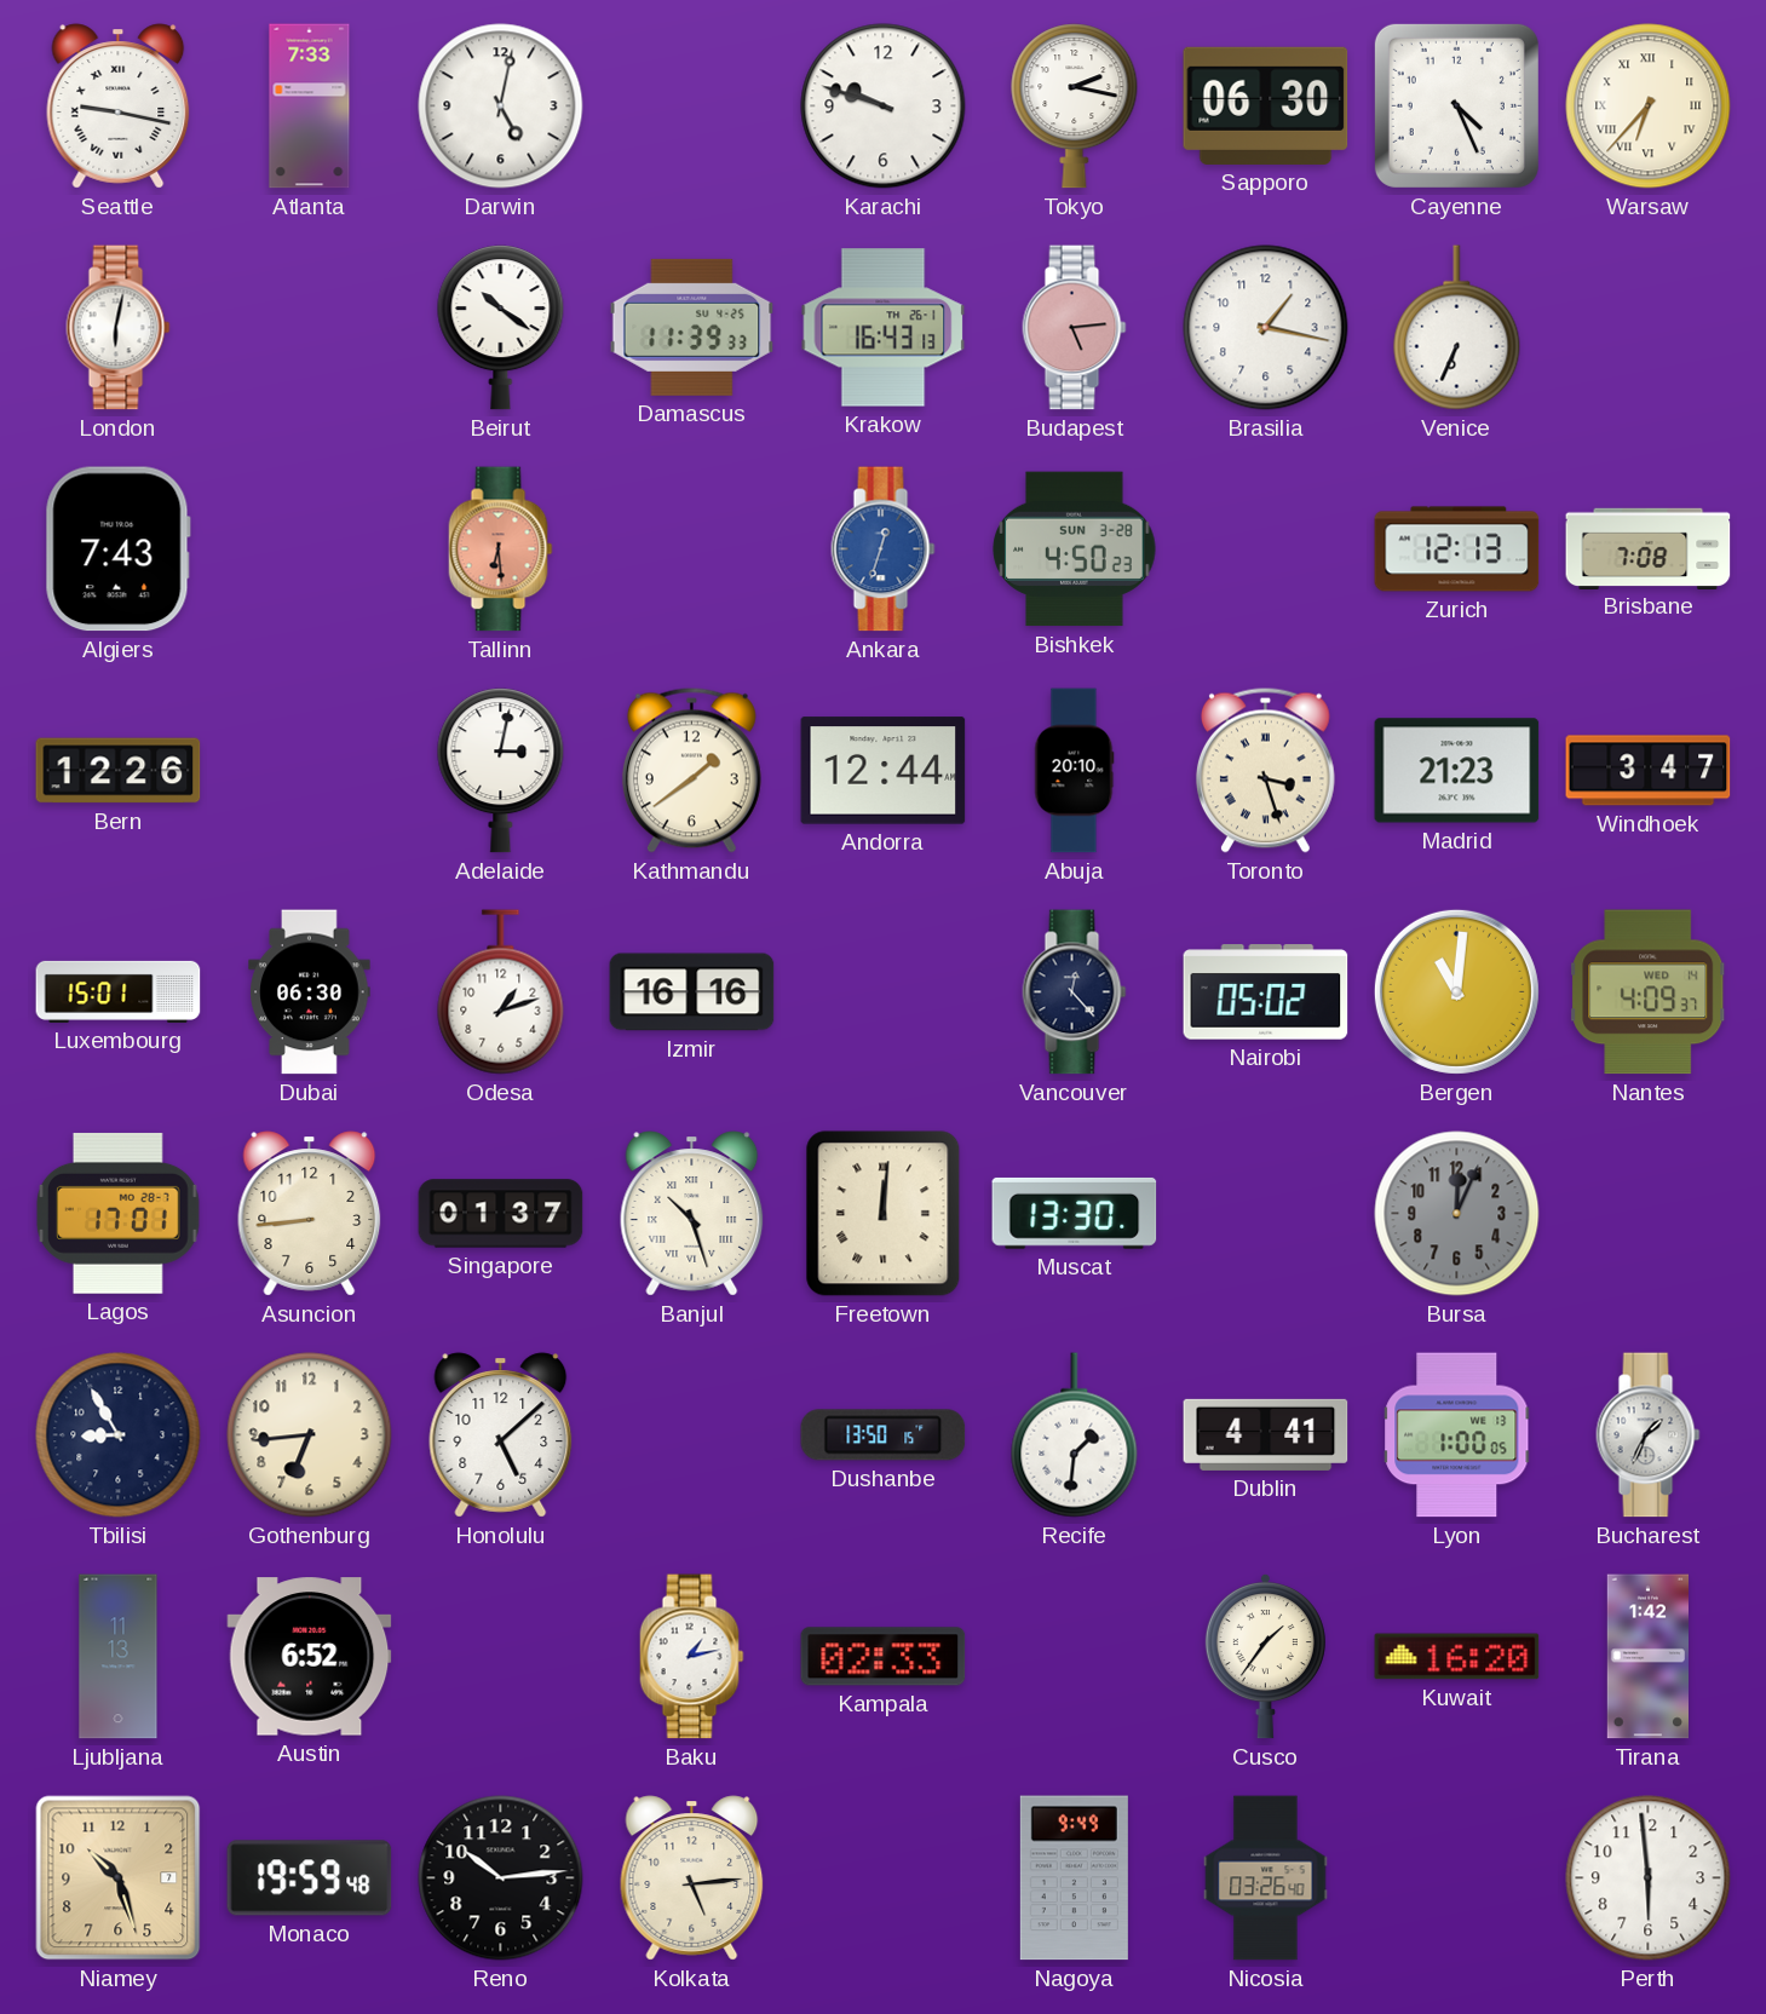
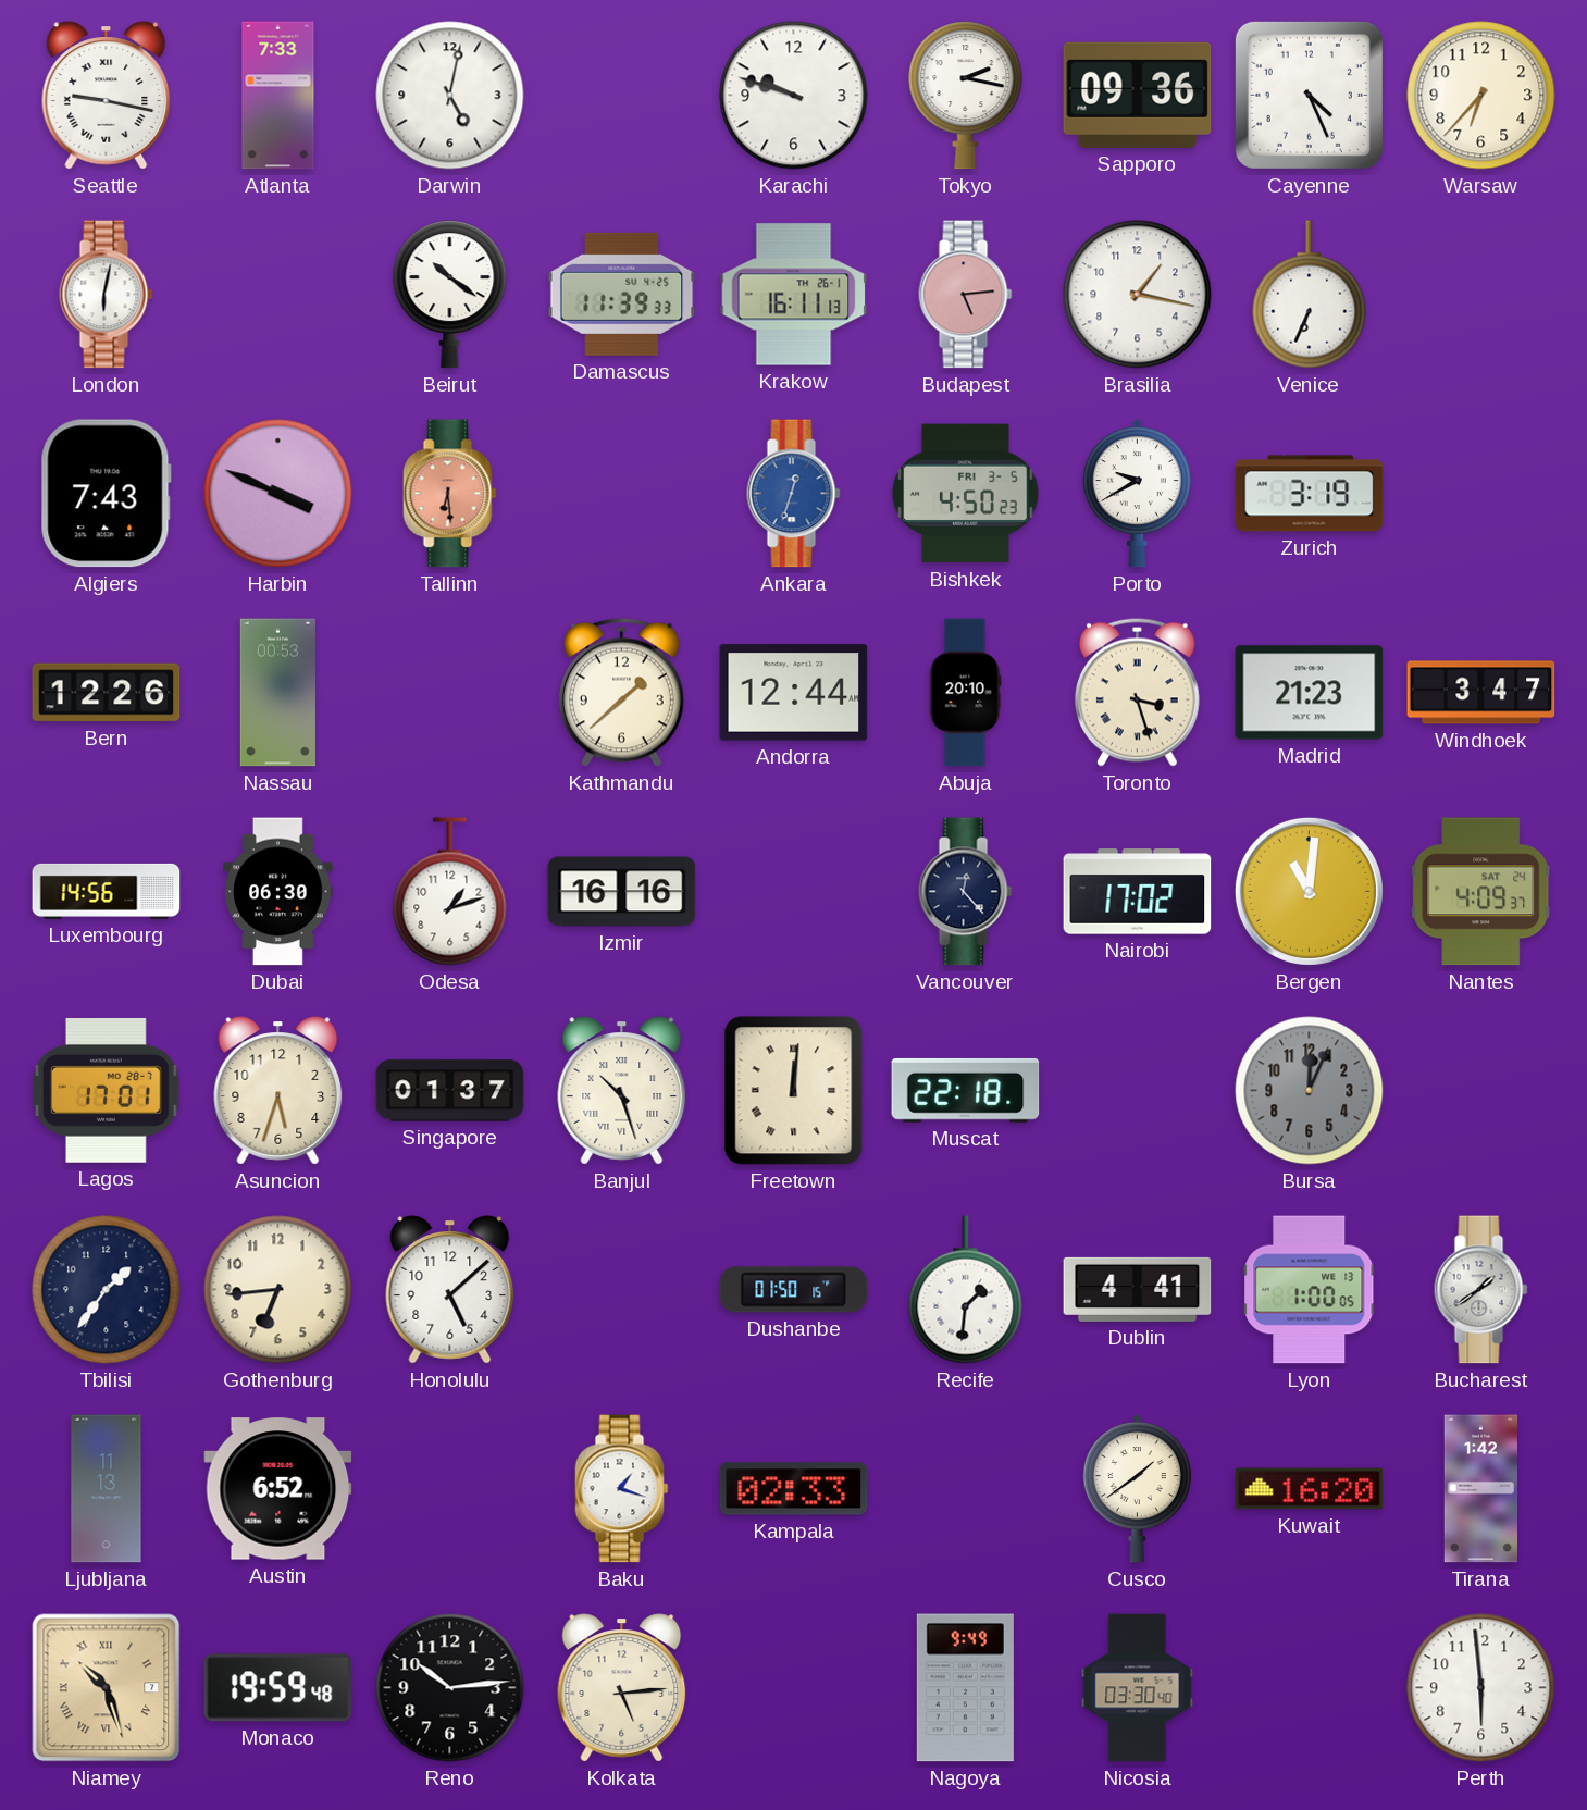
Sapporo: 06:30 -> 09:36 (1138, 95)
Warsaw numerals: Roman -> Arabic (1481, 96)
Krakow: 16:43 -> 16:11 (794, 295)
Harbin: none -> 3:49 (278, 494)
Bishkek date: SUN 3-28 -> FRI 3-5 (966, 494)
Porto: none -> 9:40 (1137, 493)
Zurich: 12:13 -> 3:19 (1310, 494)
Brisbane: 7:08 -> none (1649, 548)
Nassau: none -> 00:53 (277, 693)
Adelaide: 3:02 -> none (501, 771)
Kathmandu: 1:39 -> 1:38 (621, 692)
Luxembourg: 15:01 -> 14:56 (107, 891)
Nairobi: 05:02 -> 17:02 (1138, 892)
Nantes date: WED 14 -> SAT 24 (1481, 892)
Asuncion: 8:44 -> 5:33 (278, 1091)
Muscat: 13:30 -> 22:18 (966, 1090)
Tbilisi: 8:55 -> 1:36 (107, 1290)
Dushanbe: 13:50 -> 01:50 (794, 1290)
Bucharest: 1:34 -> 1:39 (1481, 1290)
Baku: 1:13 -> 1:18 (622, 1489)
Cusco: 1:36 -> 1:39 (1137, 1488)
Niamey numerals: Arabic -> Roman (107, 1688)
Nicosia: 03:26 -> 03:30 (1138, 1688)
